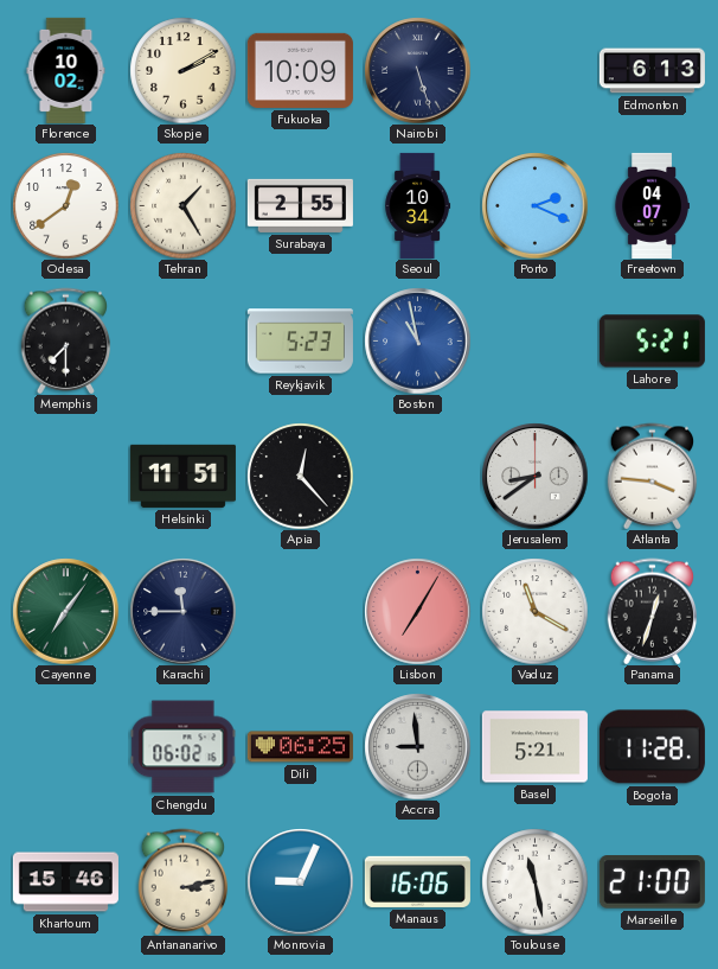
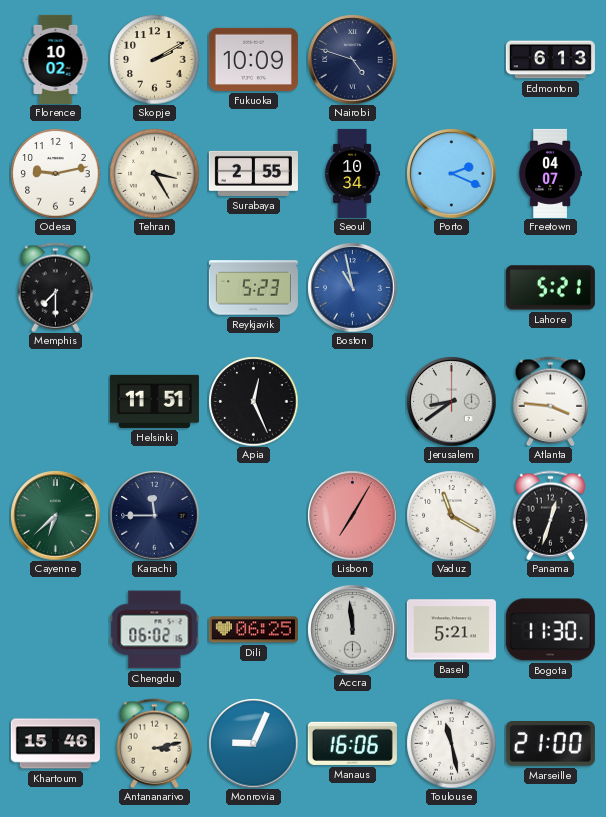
Nairobi: 5:27 -> 4:48 (352, 59)
Odesa: 12:39 -> 9:13 (55, 173)
Tehran: 1:25 -> 3:25 (154, 173)
Apia: 12:23 -> 12:26 (253, 401)
Cayenne: 7:06 -> 6:38 (55, 515)
Accra: 8:59 -> 11:59 (352, 629)
Bogota: 11:28 -> 11:30 (550, 630)
